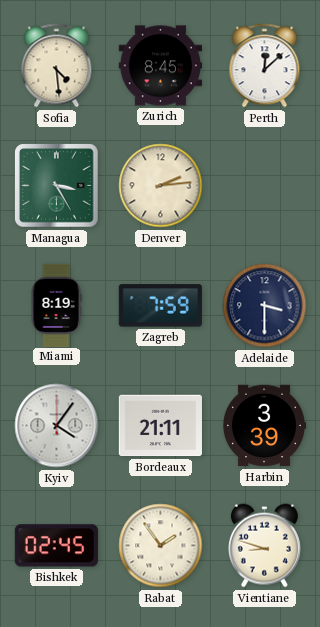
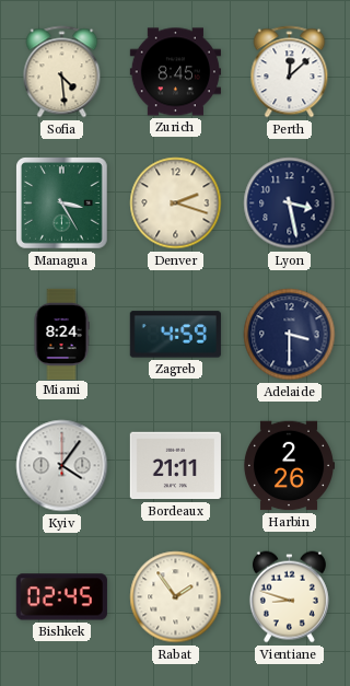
Denver: 2:14 -> 2:18 (176, 204)
Lyon: none -> 3:28 (290, 204)
Miami: 8:19 -> 8:24 (61, 334)
Zagreb: 7:59 -> 4:59 (175, 335)
Harbin: 3:39 -> 2:26 (288, 466)
